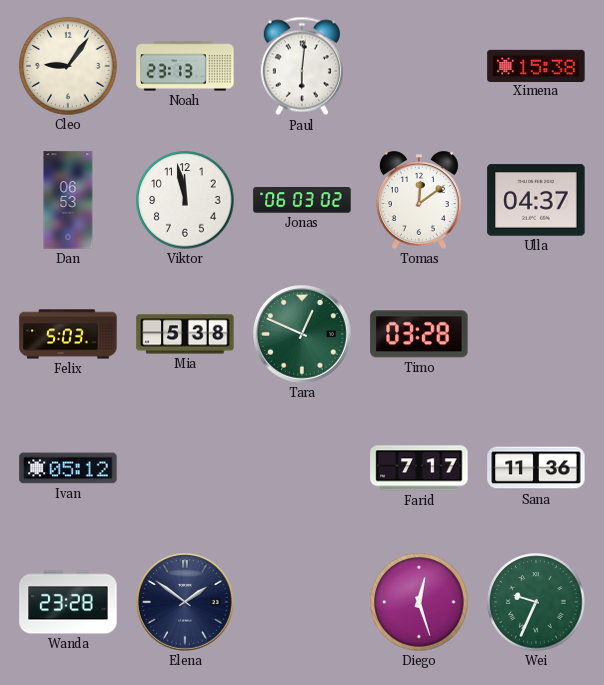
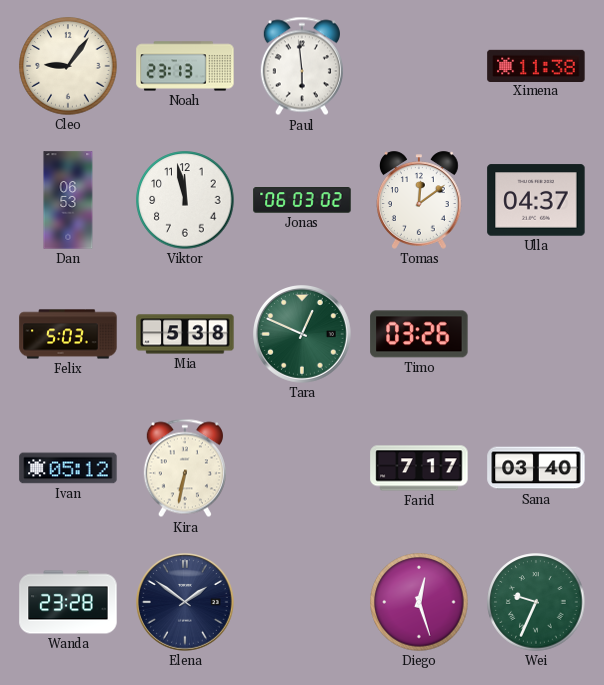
Paul: 6:01 -> 5:59 (302, 66)
Ximena: 15:38 -> 11:38 (536, 65)
Timo: 03:28 -> 03:26 (419, 334)
Kira: none -> 6:32 (185, 468)
Sana: 11:36 -> 03:40 (536, 468)
